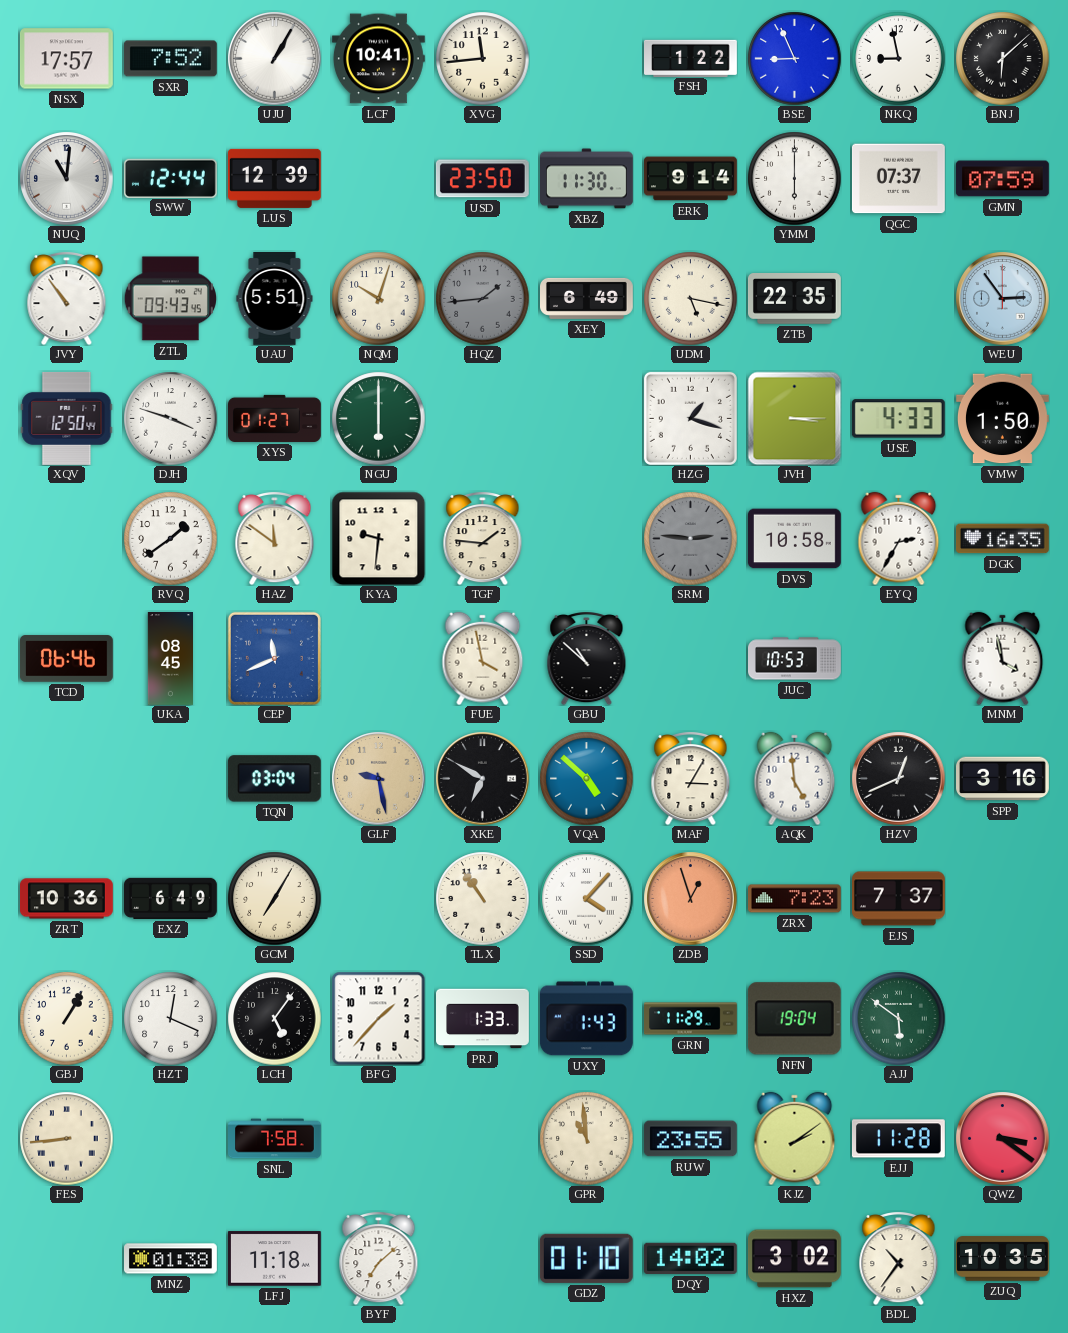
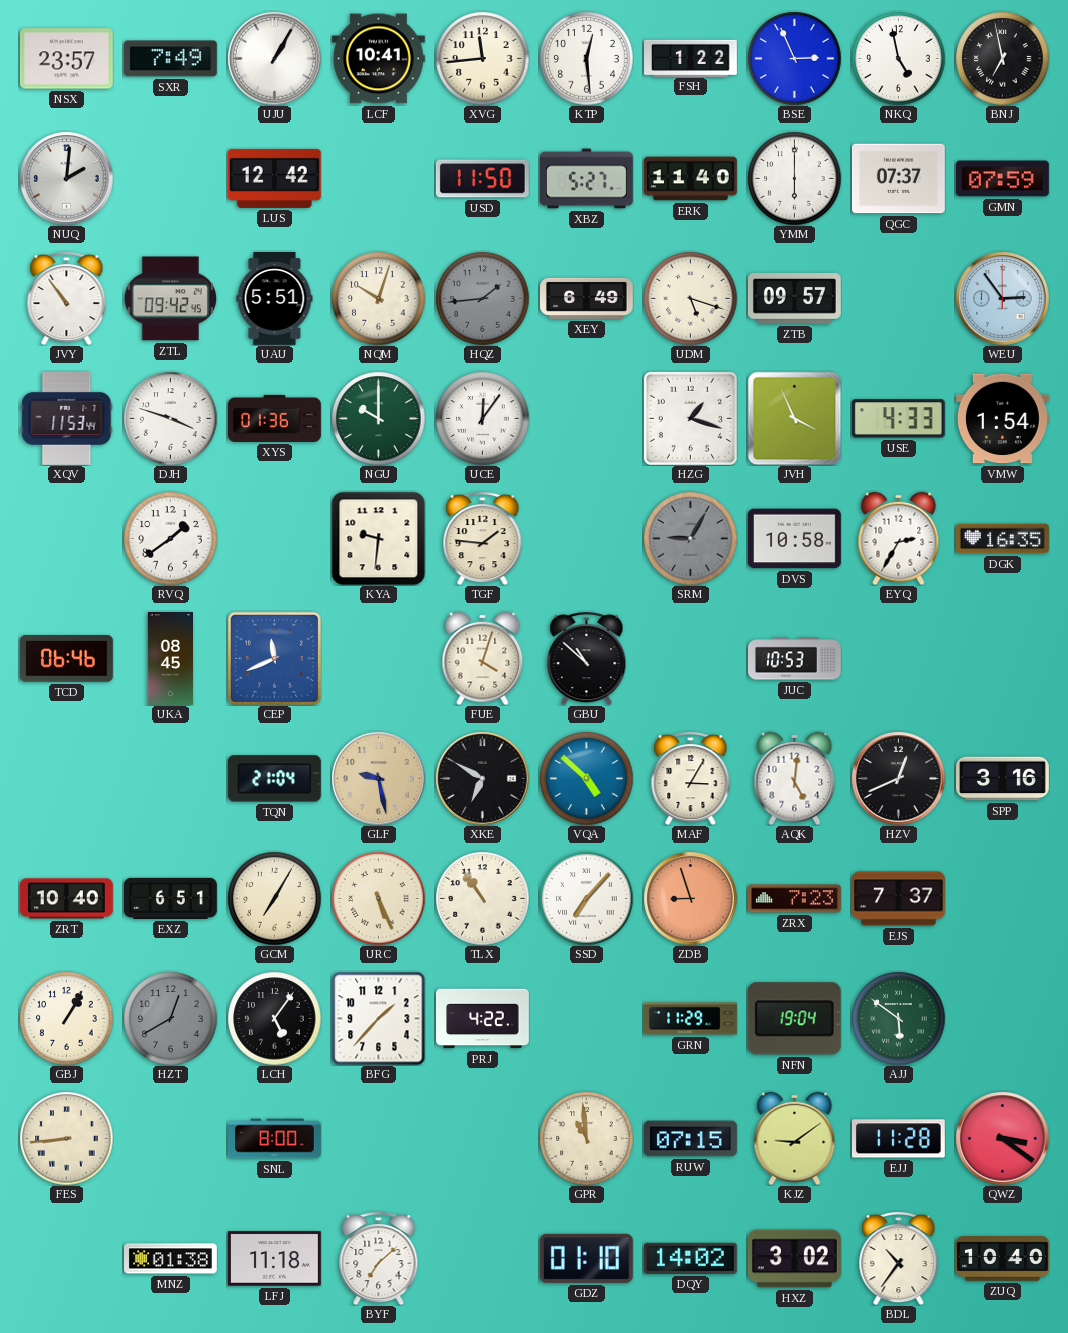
NSX: 17:57 -> 23:57 (66, 59)
SXR: 7:52 -> 7:49 (170, 59)
KTP: none -> 12:29 (586, 58)
BSE: 8:56 -> 2:56 (794, 58)
NKQ: 8:58 -> 4:58 (898, 58)
BNJ: 6:08 -> 6:58 (1002, 58)
NUQ: 11:01 -> 2:01 (66, 178)
SWW: 12:44 -> none (170, 178)
LUS: 12:39 -> 12:42 (274, 178)
USD: 23:50 -> 11:50 (482, 179)
XBZ: 11:30 -> 5:27 (587, 179)
ERK: 9:14 -> 11:40 (691, 179)
ZTL: 09:43 -> 09:42 (170, 299)
UDM: 5:17 -> 5:18 (690, 298)
ZTB: 22:35 -> 09:57 (795, 299)
XQV: 12:50 -> 11:53 (67, 418)
XYS: 01:27 -> 01:36 (275, 418)
NGU: 6:00 -> 10:00 (378, 418)
UCE: none -> 12:06 (482, 418)
JVH: 3:15 -> 3:56 (794, 418)
VMW: 1:50 -> 1:54 (1002, 419)
HAZ: 11:51 -> none (275, 538)
SRM: 2:46 -> 9:05 (690, 538)
FUE: 3:58 -> 4:03 (483, 658)
MNM: 3:58 -> none (1003, 658)
TQN: 03:04 -> 21:04 (274, 779)
AQK: 4:59 -> 5:01 (795, 778)
ZRT: 10:36 -> 10:40 (66, 899)
EXZ: 6:49 -> 6:51 (171, 898)
URC: none -> 5:26 (378, 898)
SSD: 4:07 -> 7:07 (586, 898)
ZDB: 12:57 -> 8:57 (690, 898)
HZT: 12:19 -> 12:40 (170, 1018)
HZT dial: white -> grey (170, 1018)
PRJ: 1:33 -> 4:22 (483, 1019)
UXY: 1:43 -> none (586, 1019)
SNL: 7:58 -> 8:00 (275, 1139)
RUW: 23:55 -> 07:15 (690, 1139)
KJZ: 2:09 -> 9:09 (795, 1138)
ZUQ: 10:35 -> 10:40 (1003, 1259)
